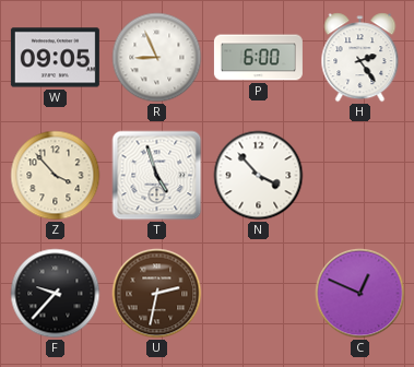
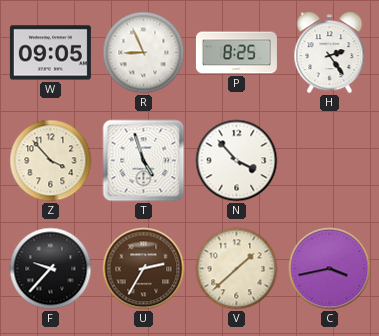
P: 6:00 -> 8:25 (236, 53)
U: 2:32 -> 2:35 (144, 269)
V: none -> 1:38 (237, 269)
C: 12:49 -> 3:43 (330, 269)
